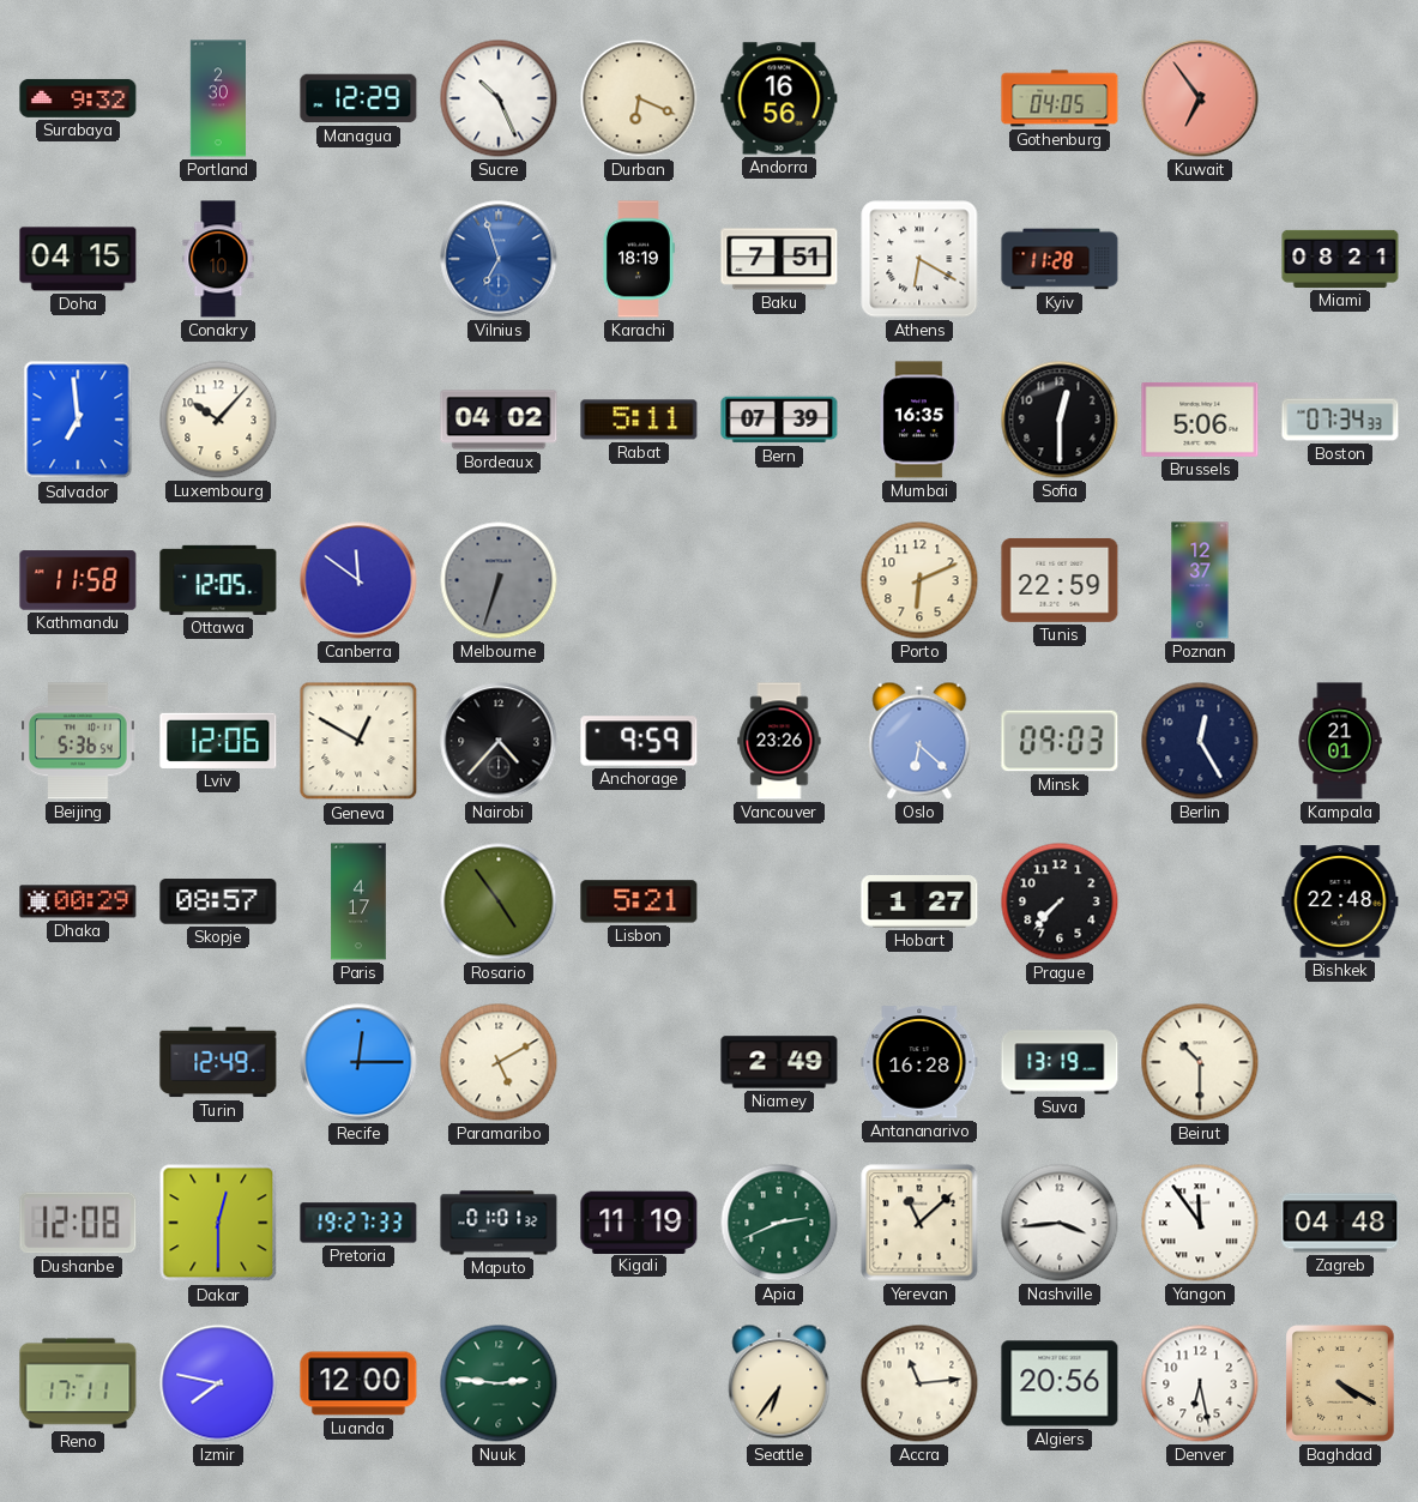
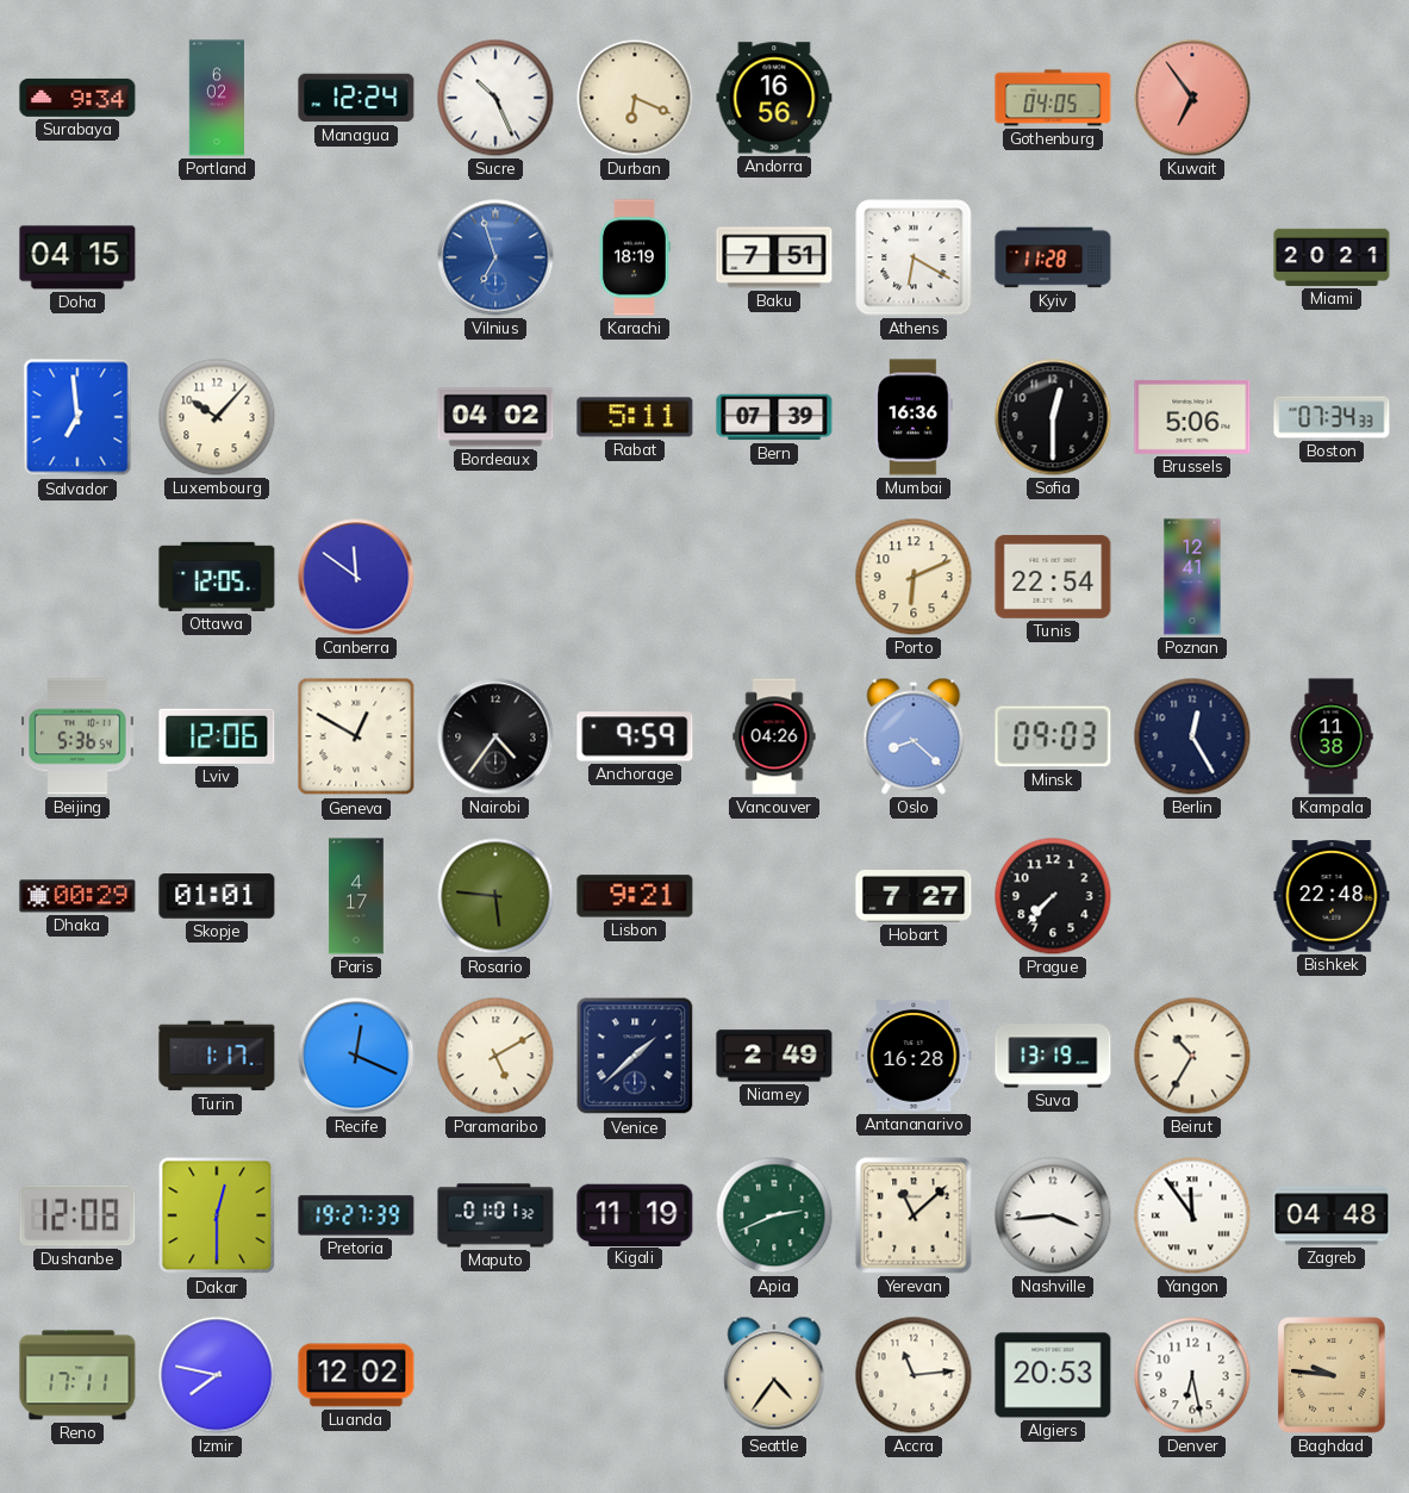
Surabaya: 9:32 -> 9:34 (77, 98)
Portland: 2:30 -> 6:02 (217, 98)
Managua: 12:29 -> 12:24 (356, 98)
Conakry: 1:10 -> none (218, 259)
Miami: 08:21 -> 20:21 (1332, 257)
Mumbai: 16:35 -> 16:36 (914, 417)
Kathmandu: 11:58 -> none (78, 580)
Melbourne: 6:33 -> none (499, 580)
Tunis: 22:59 -> 22:54 (1053, 577)
Poznan: 12:37 -> 12:41 (1192, 577)
Nairobi: 4:37 -> 4:36 (495, 736)
Vancouver: 23:26 -> 04:26 (774, 736)
Oslo: 6:22 -> 8:22 (914, 736)
Kampala: 21:01 -> 11:38 (1332, 736)
Skopje: 08:57 -> 01:01 (217, 896)
Rosario: 4:54 -> 5:46 (495, 896)
Lisbon: 5:21 -> 9:21 (635, 896)
Hobart: 1:27 -> 7:27 (914, 897)
Turin: 12:49 -> 1:17 (217, 1056)
Recife: 12:15 -> 12:19 (356, 1056)
Venice: none -> 1:38 (635, 1056)
Beirut: 10:30 -> 10:35 (1192, 1056)
Pretoria: 19:27:33 -> 19:27:39 (356, 1215)
Luanda: 12:00 -> 12:02 (356, 1375)
Nuuk: 2:46 -> none (499, 1383)
Seattle: 6:36 -> 4:36 (774, 1375)
Algiers: 20:56 -> 20:53 (1053, 1375)
Baghdad: 4:20 -> 9:46 (1333, 1376)
